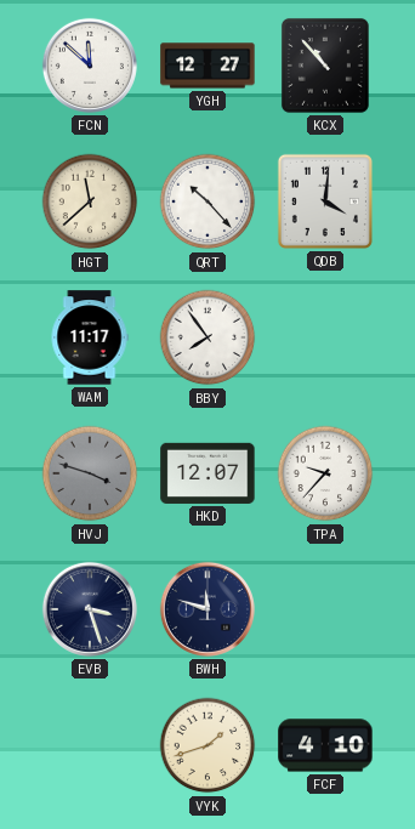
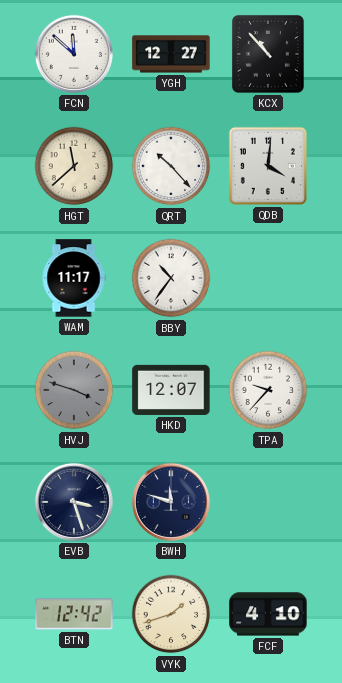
BBY: 7:54 -> 10:36 (171, 278)
BTN: none -> 12:42 (74, 614)
